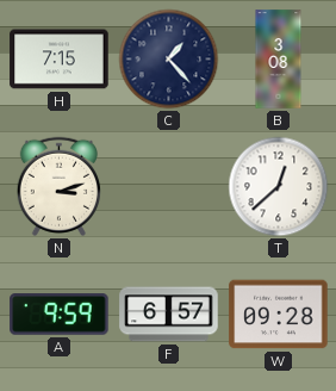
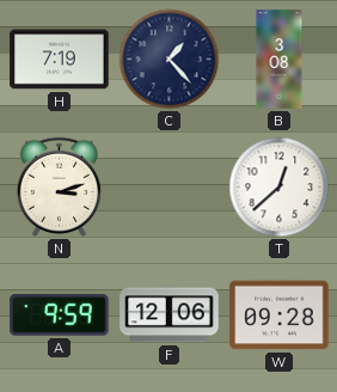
H: 7:15 -> 7:19 (60, 60)
F: 6:57 -> 12:06 (170, 316)
